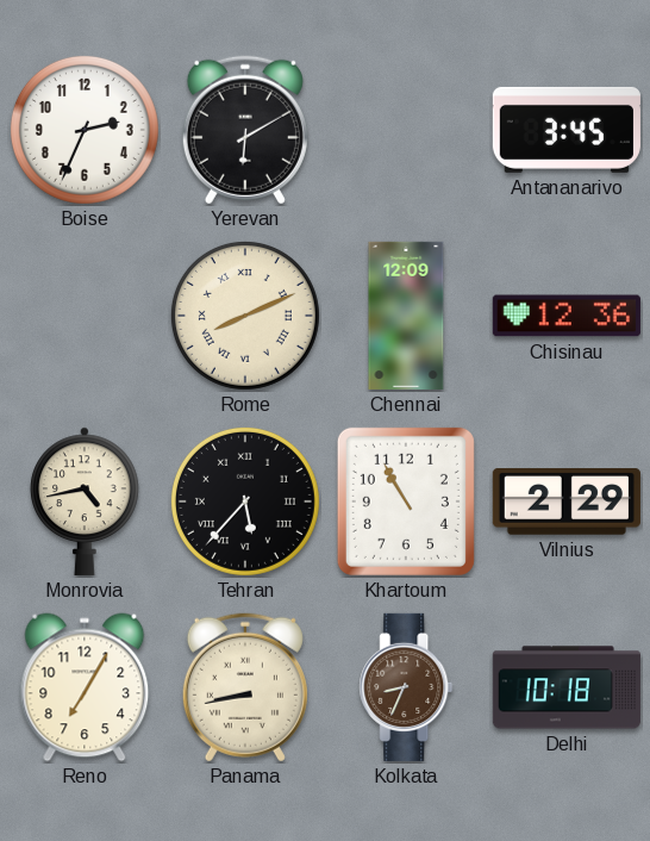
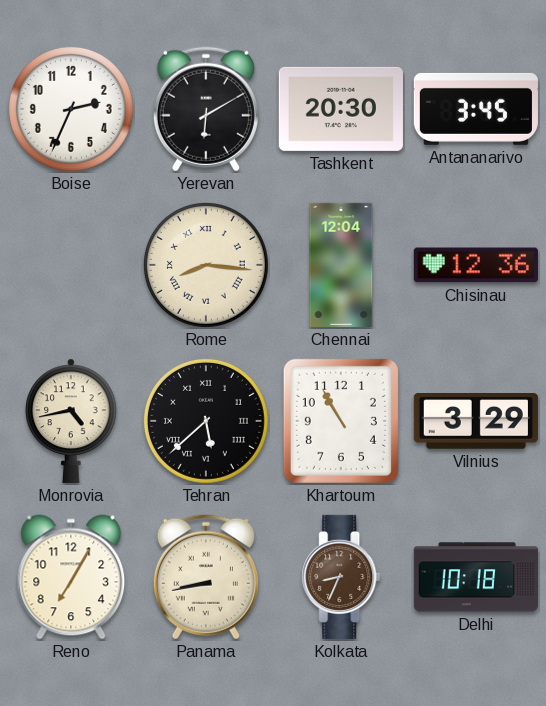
Tashkent: none -> 20:30 (341, 109)
Rome: 8:11 -> 8:16 (206, 265)
Chennai: 12:09 -> 12:04 (341, 265)
Tehran: 5:37 -> 5:38 (206, 421)
Vilnius: 2:29 -> 3:29 (476, 421)
